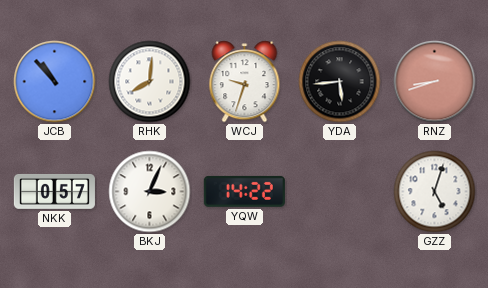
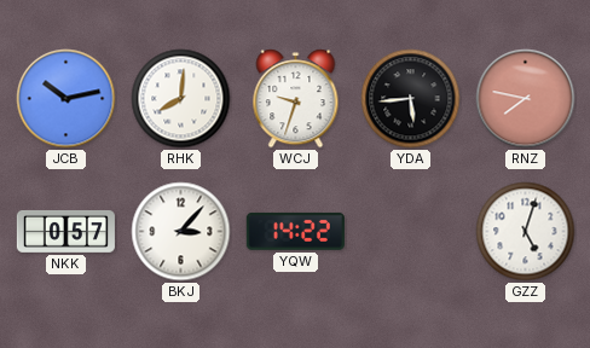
JCB: 10:53 -> 10:13 (66, 99)
RNZ: 8:42 -> 7:47 (526, 99)
BKJ: 3:04 -> 3:07 (181, 232)
